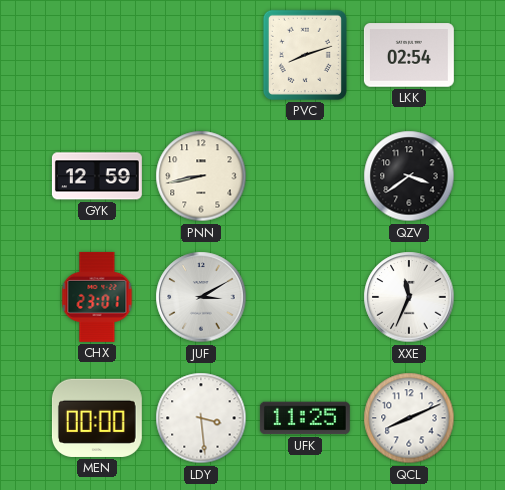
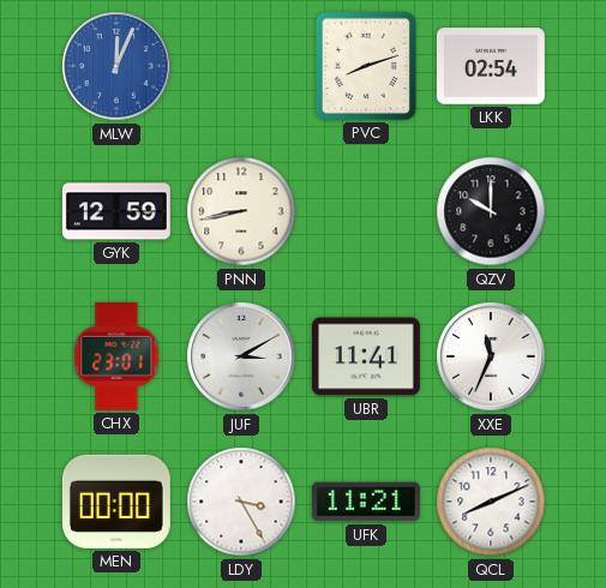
MLW: none -> 12:04 (116, 66)
QZV: 3:39 -> 10:00 (491, 211)
UBR: none -> 11:41 (366, 356)
LDY: 3:29 -> 3:25 (241, 502)
UFK: 11:25 -> 11:21 (366, 502)
